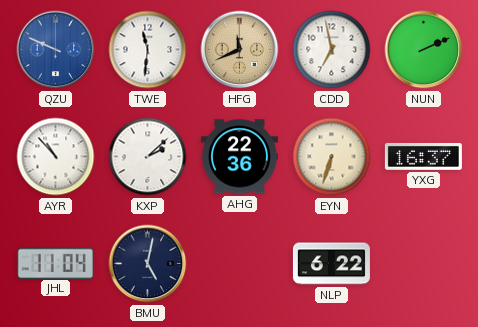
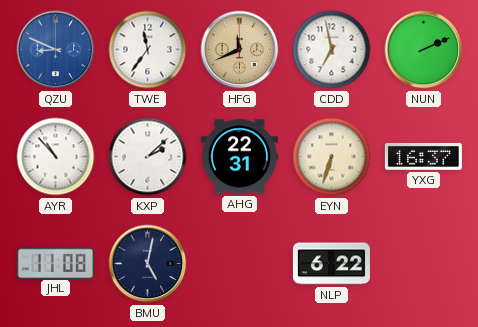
QZU: 9:49 -> 8:49 (56, 50)
TWE: 11:31 -> 11:36 (148, 50)
AHG: 22:36 -> 22:31 (239, 157)
JHL: 11:04 -> 11:08 (55, 263)
